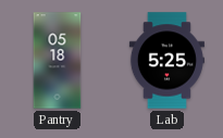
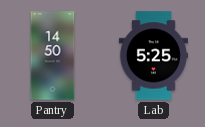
Pantry: 05:18 -> 14:50 (53, 56)
